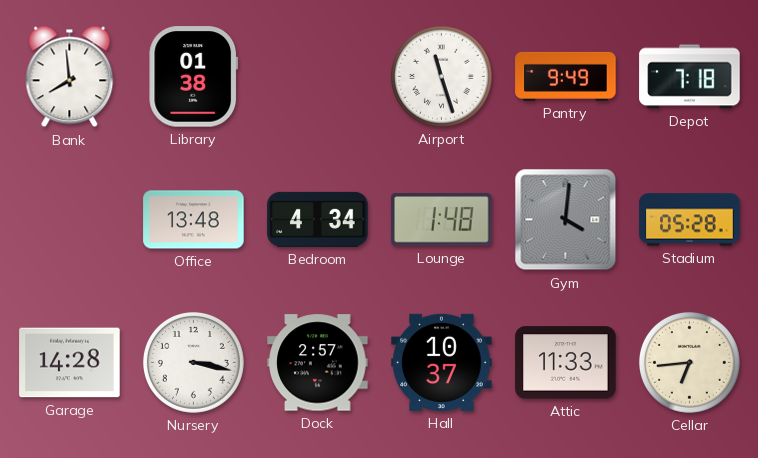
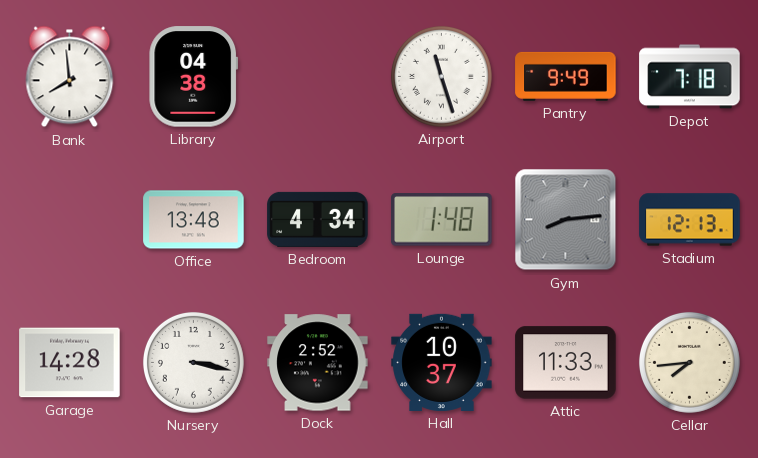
Library: 01:38 -> 04:38 (194, 77)
Gym: 4:01 -> 8:14 (566, 220)
Stadium: 05:28 -> 12:13 (690, 220)
Dock: 2:57 -> 2:52 (318, 363)
Cellar: 6:44 -> 7:44 (689, 362)
